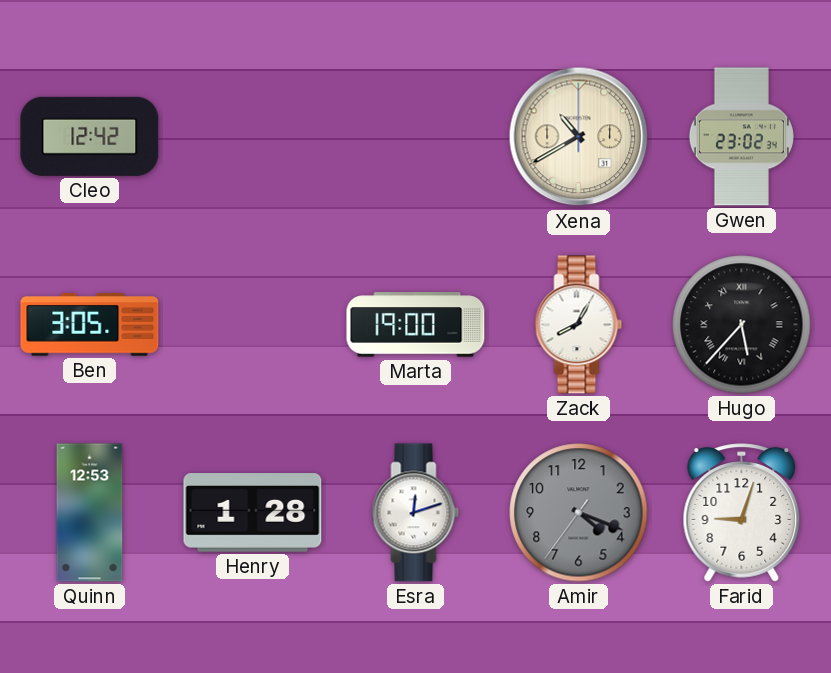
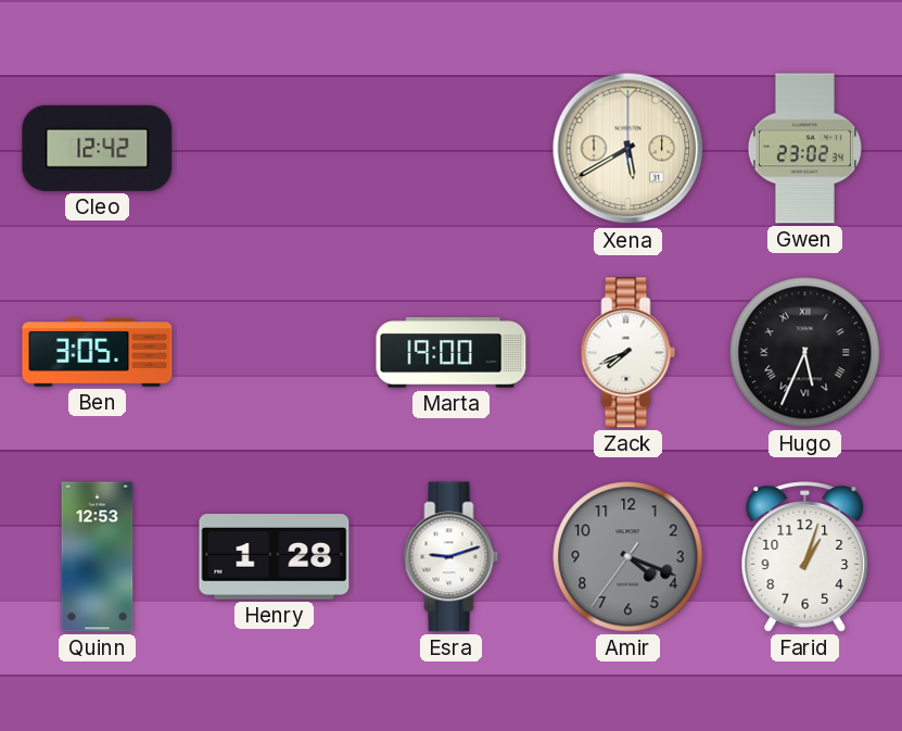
Xena: 10:40 -> 5:40 (628, 149)
Zack: 8:05 -> 7:41 (628, 353)
Hugo: 5:37 -> 5:34 (805, 353)
Esra: 12:12 -> 9:12 (452, 557)
Farid: 9:03 -> 1:03 (805, 557)
